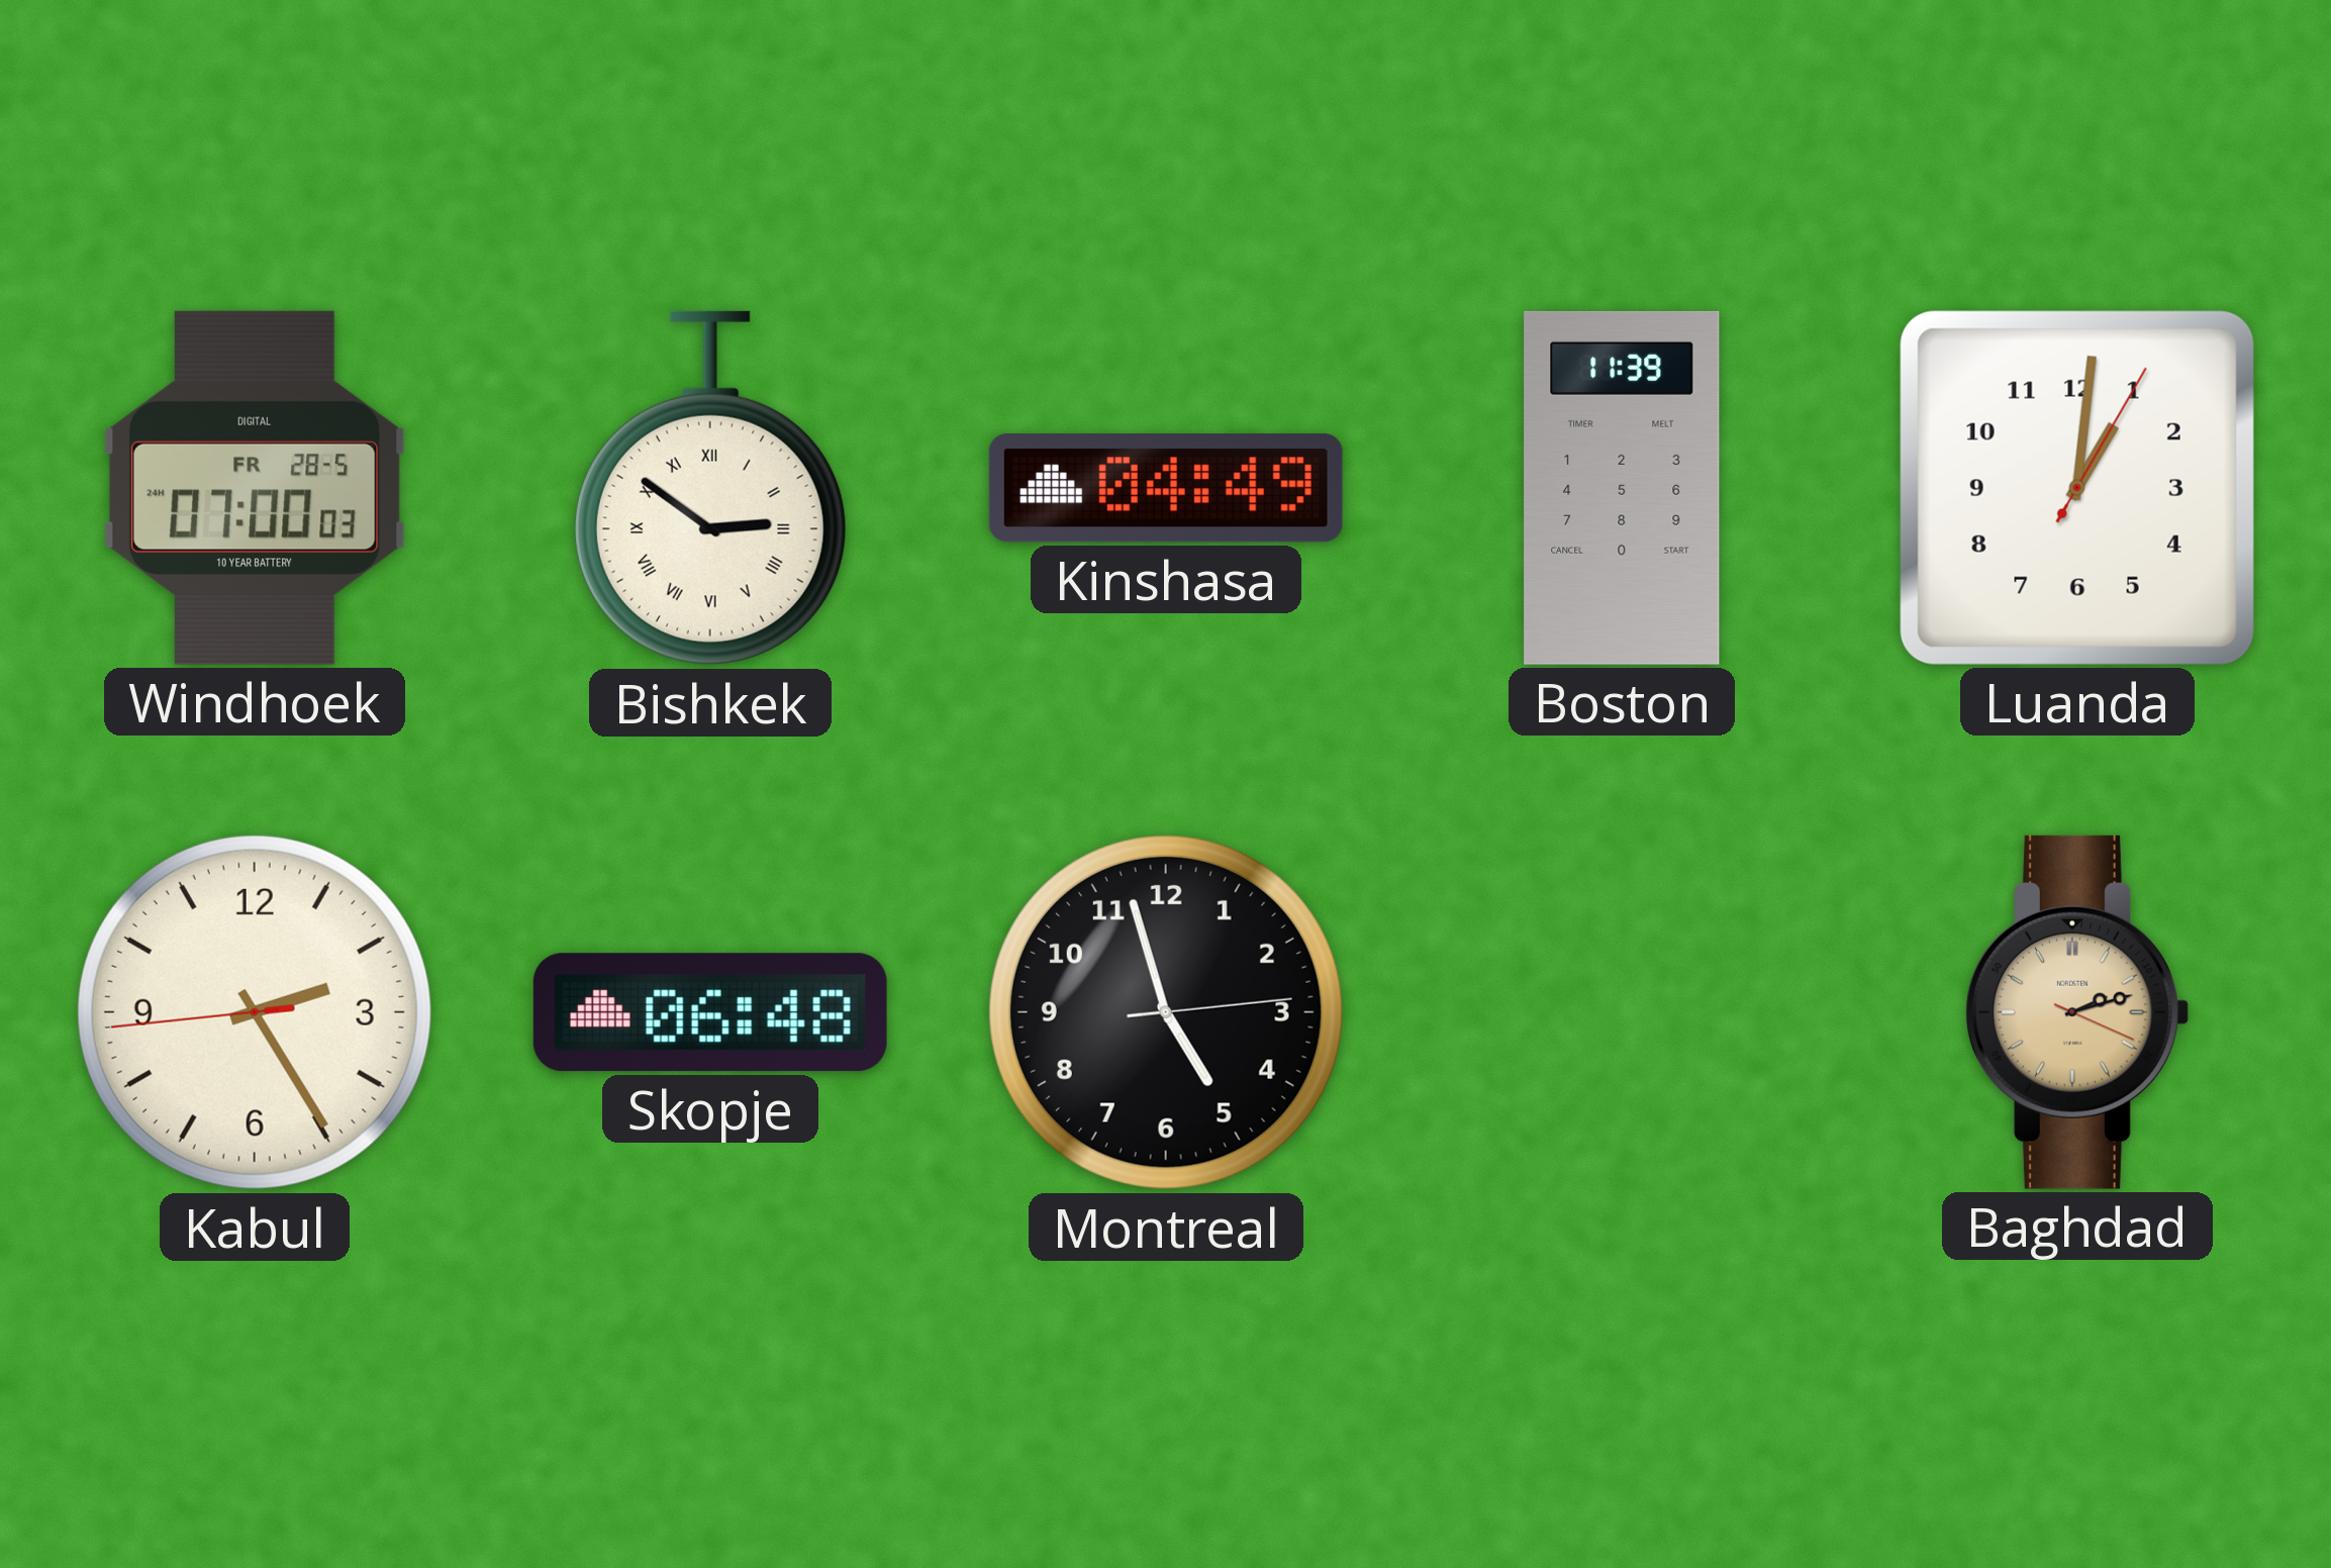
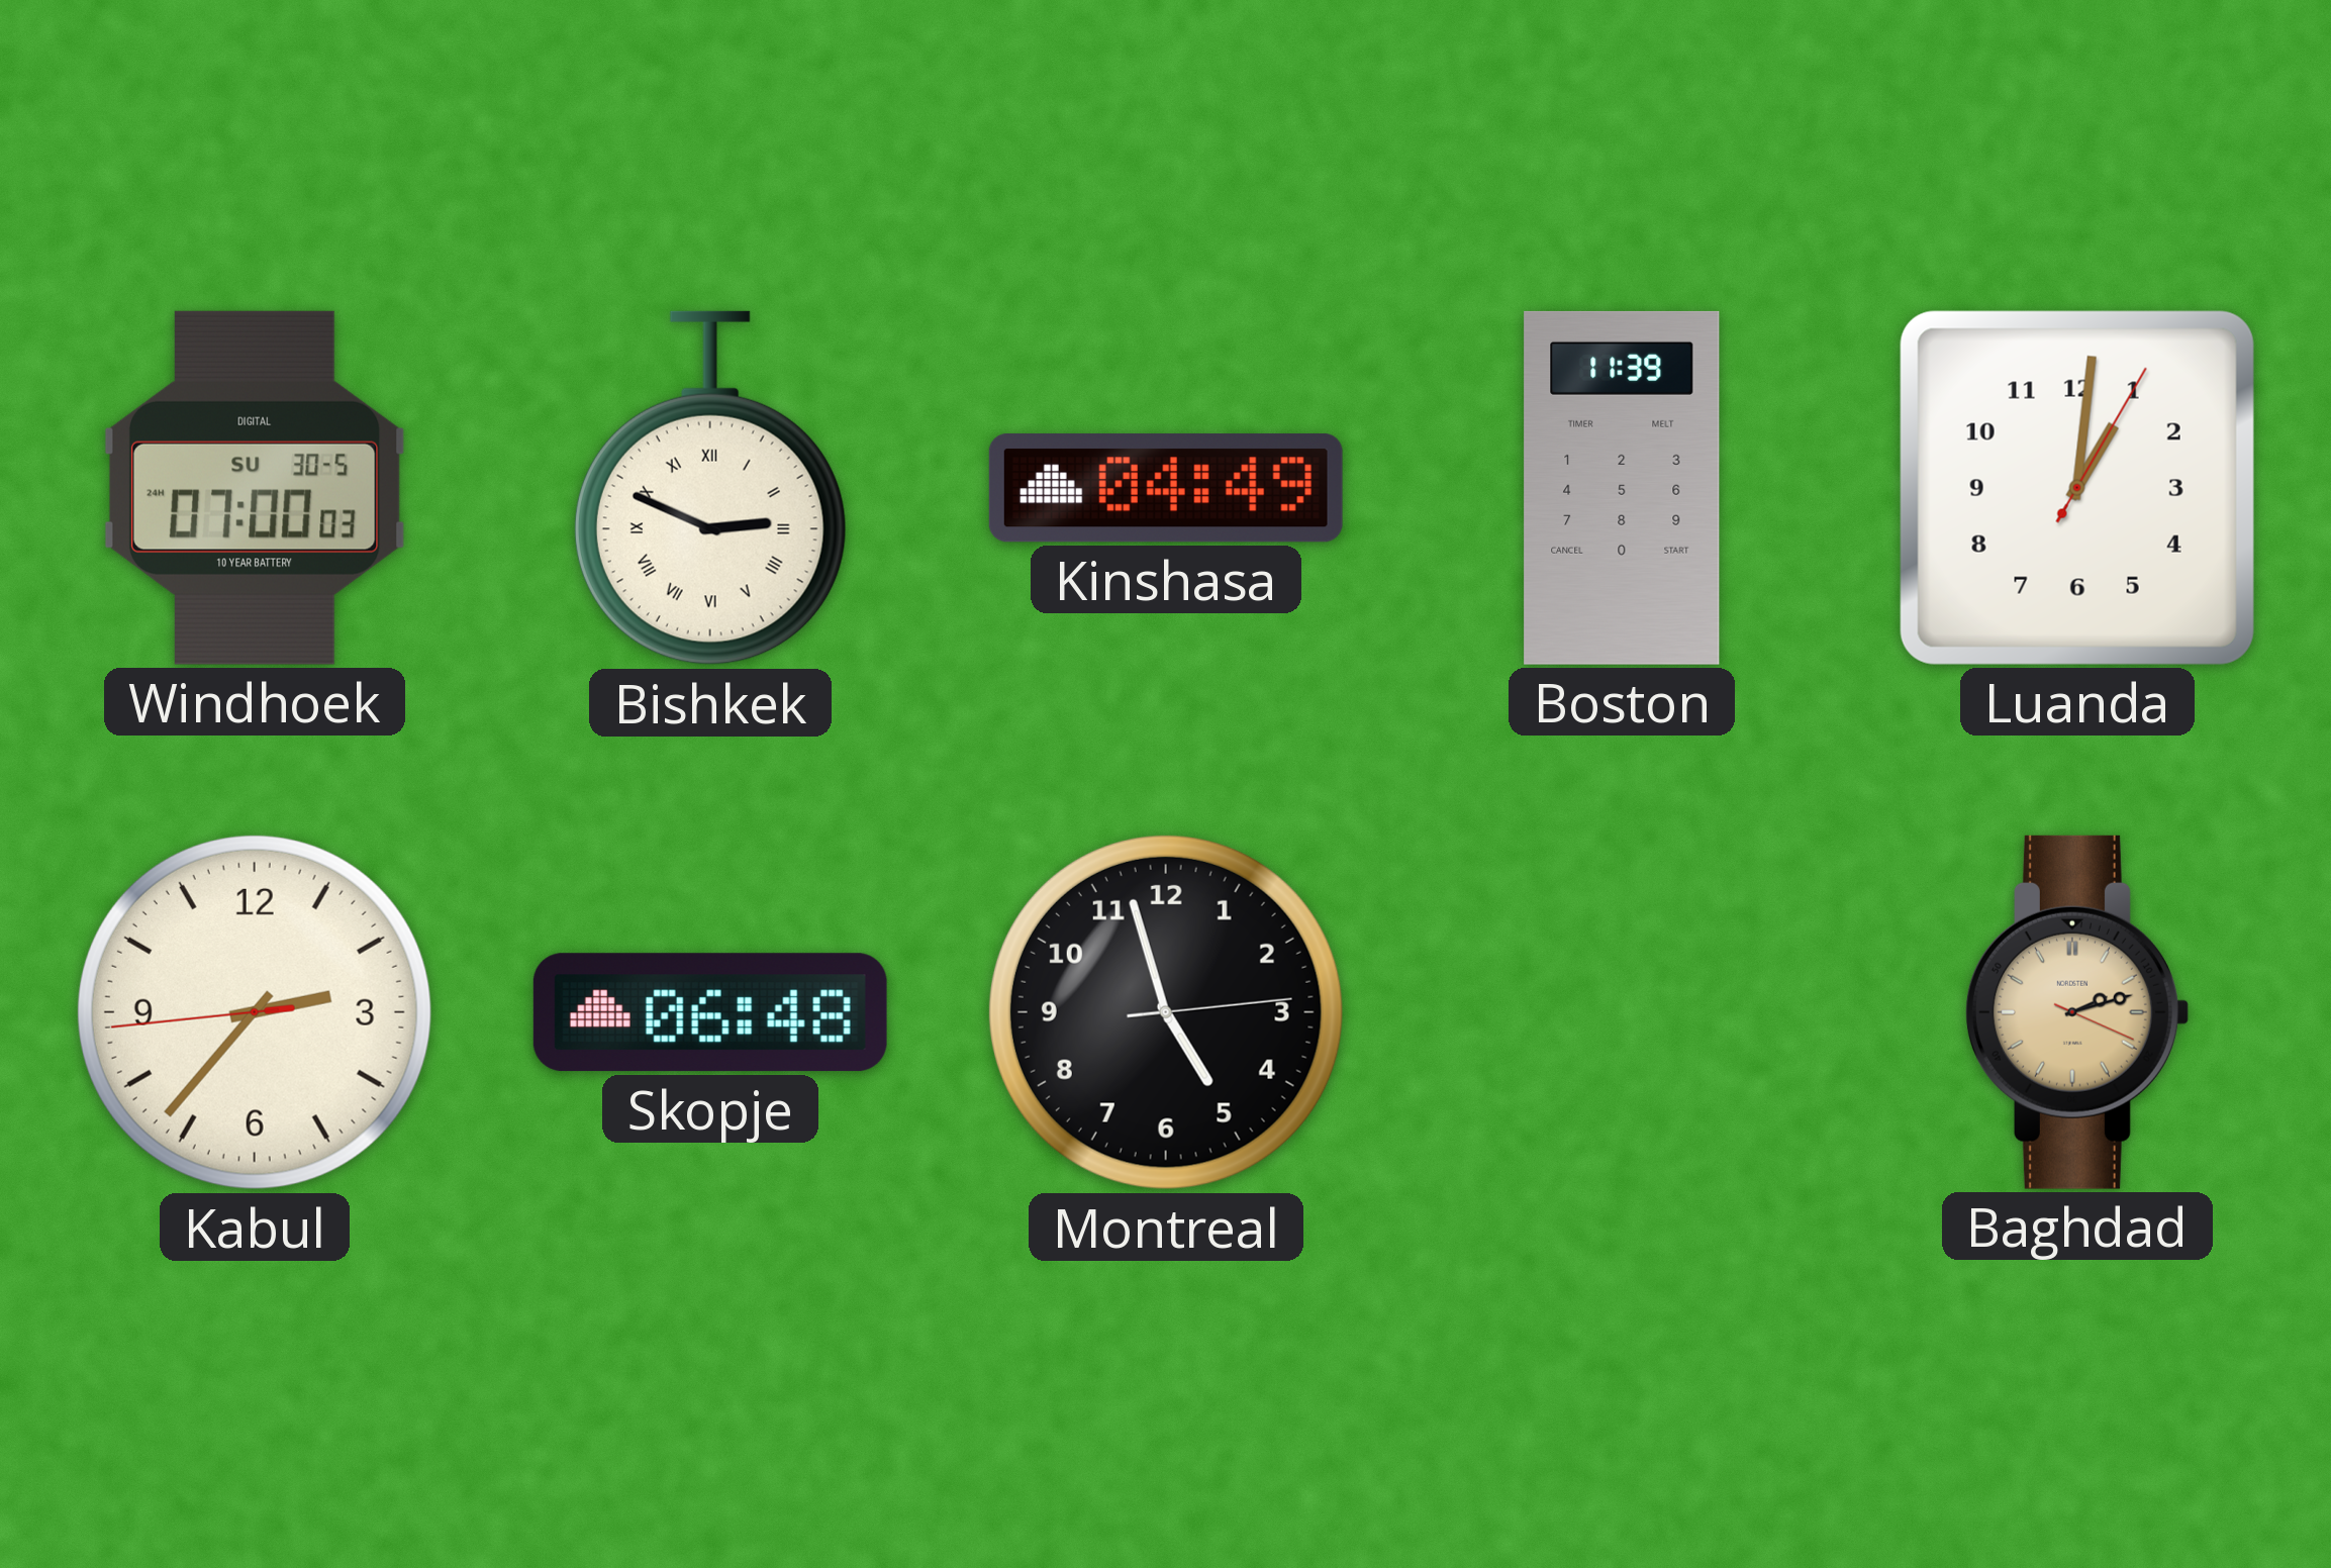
Windhoek date: FR 28-5 -> SU 30-5 (255, 488)
Bishkek: 2:51 -> 2:49 (710, 488)
Kabul: 2:24 -> 2:36 (255, 1012)
